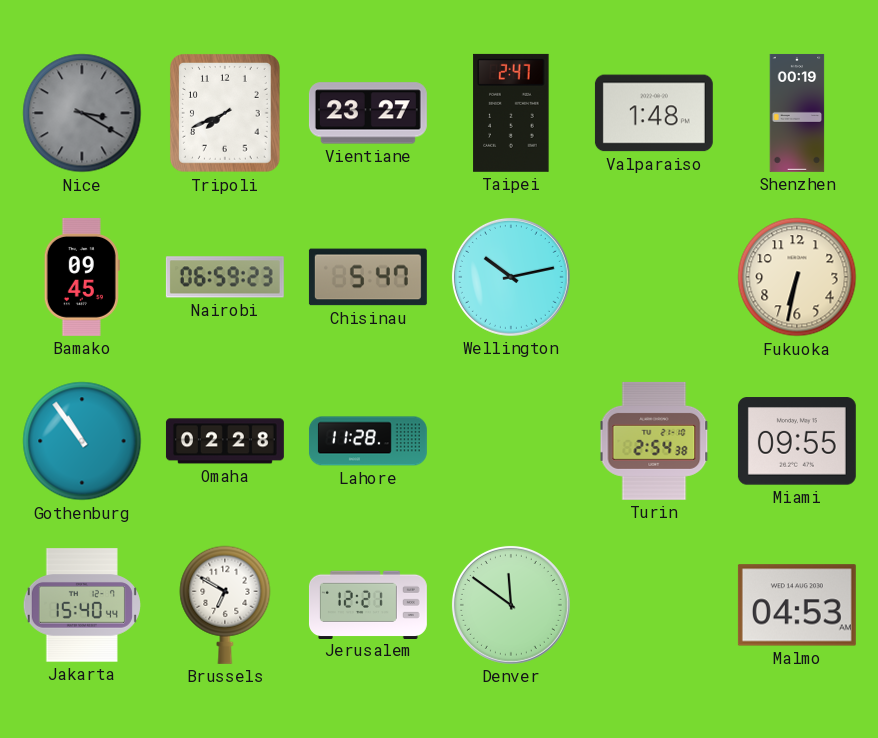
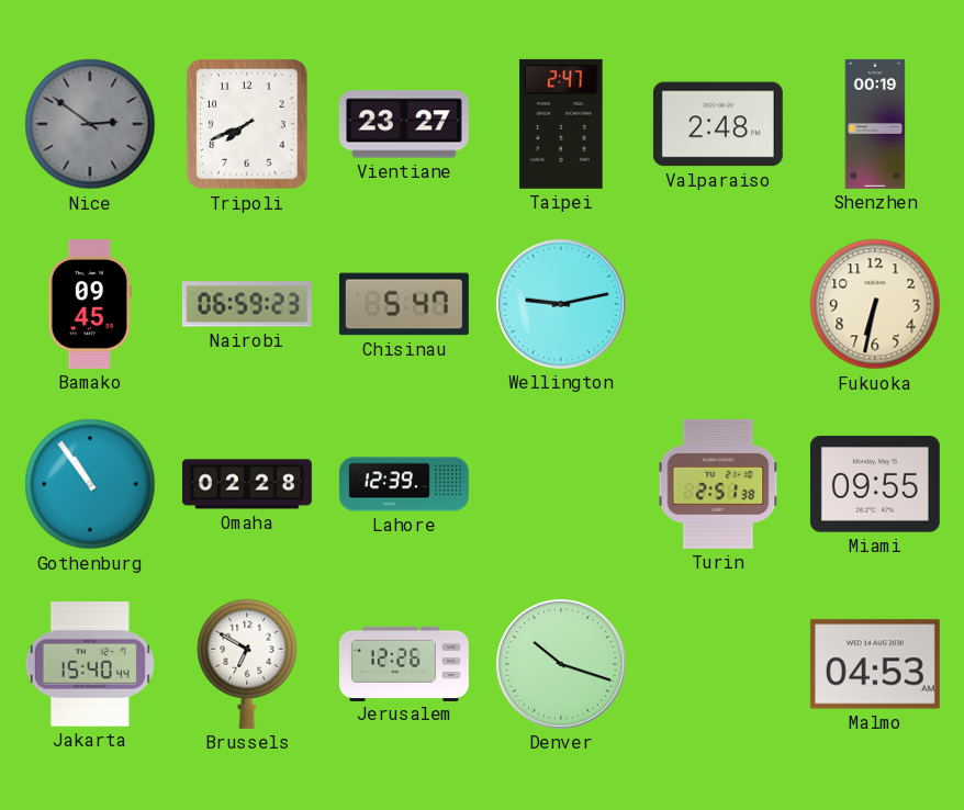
Nice: 3:20 -> 2:51 (90, 124)
Valparaiso: 1:48 -> 2:48 (718, 124)
Wellington: 10:13 -> 9:13 (561, 304)
Lahore: 11:28 -> 12:39 (404, 484)
Turin: 2:54 -> 2:51 (718, 484)
Jerusalem: 12:21 -> 12:26 (404, 663)
Denver: 11:51 -> 10:18 (561, 664)
